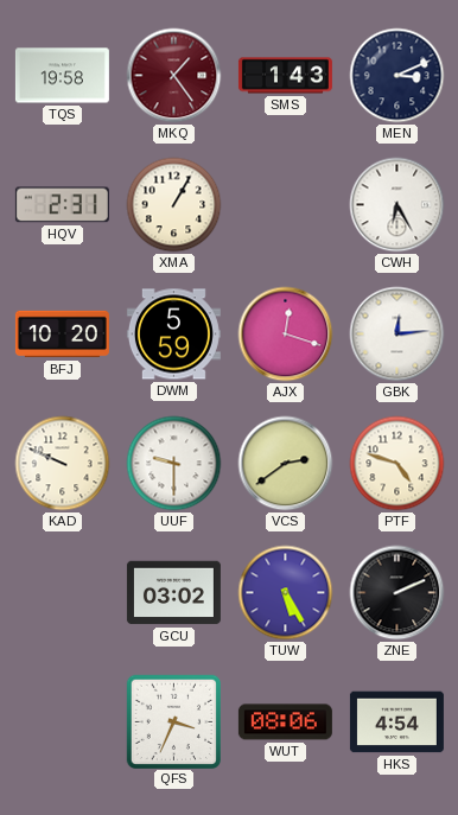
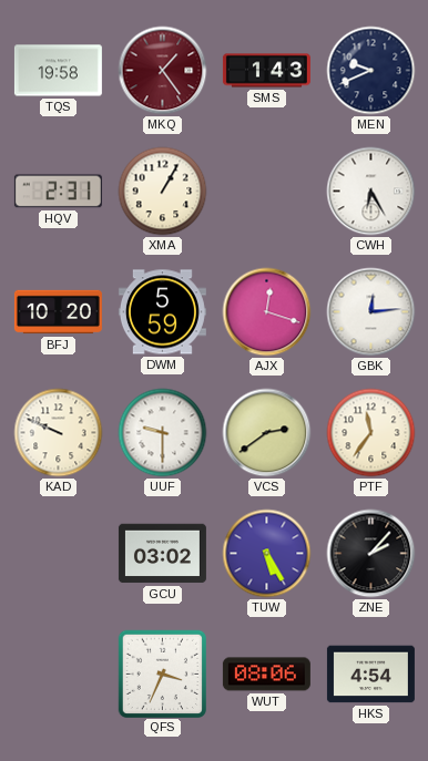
MEN: 3:11 -> 9:41 (371, 71)
PTF: 4:48 -> 11:36 (371, 433)
ZNE: 2:11 -> 2:07 (371, 554)
